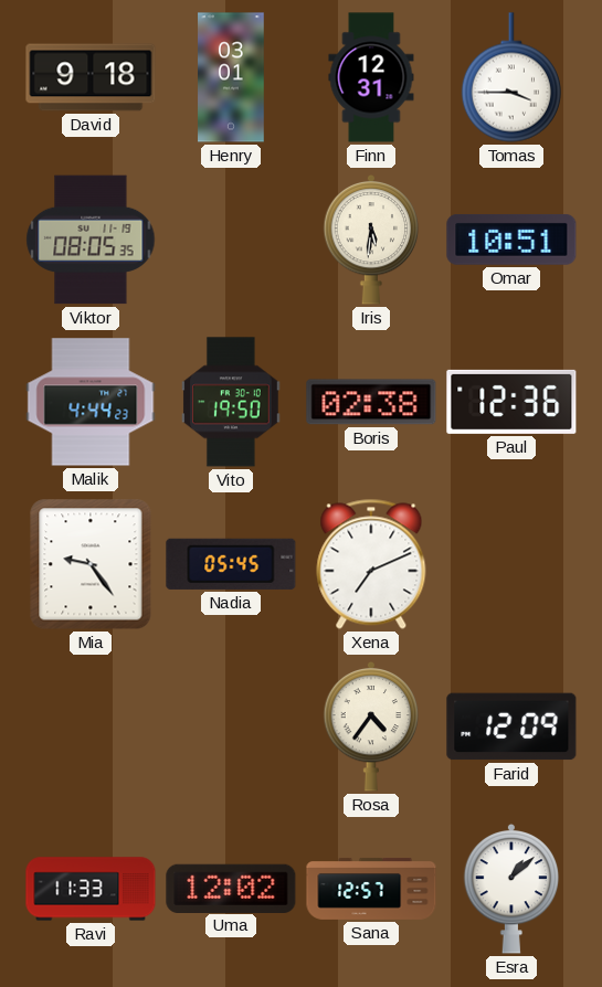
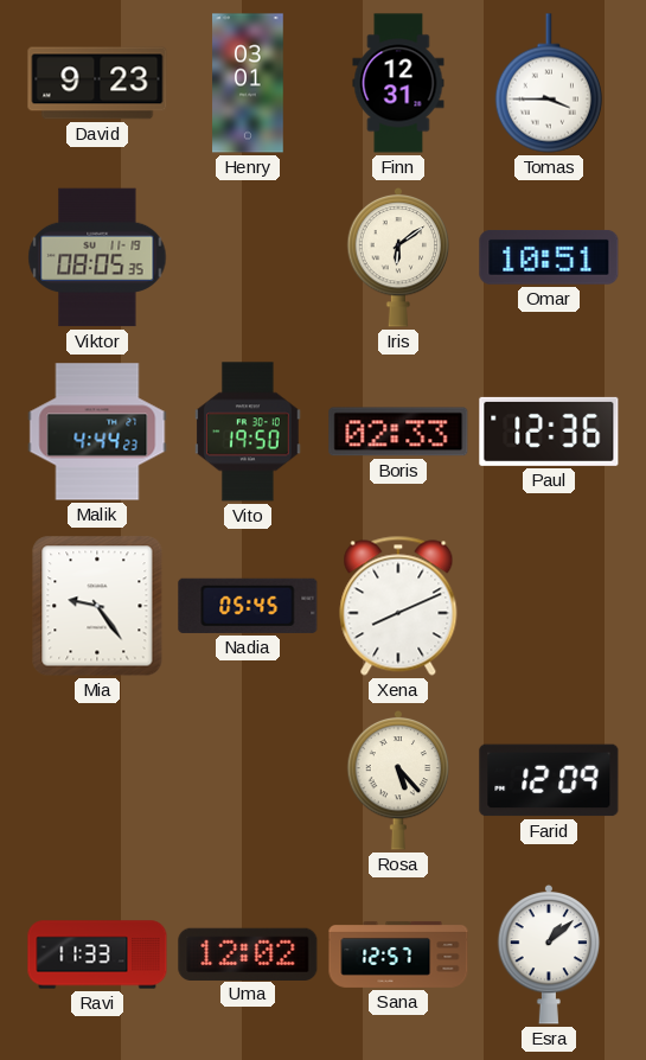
David: 9:18 -> 9:23 (97, 83)
Iris: 5:31 -> 6:09 (398, 257)
Boris: 02:38 -> 02:33 (398, 432)
Xena: 7:11 -> 8:11 (398, 606)
Rosa: 4:36 -> 5:23 (398, 780)
